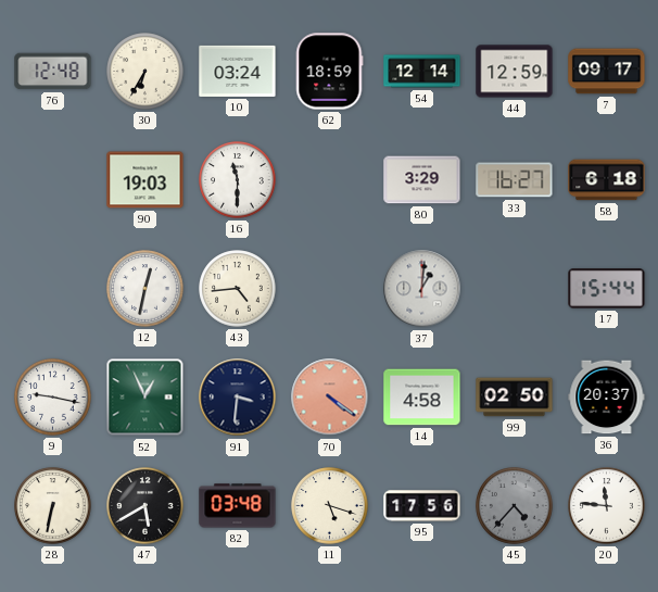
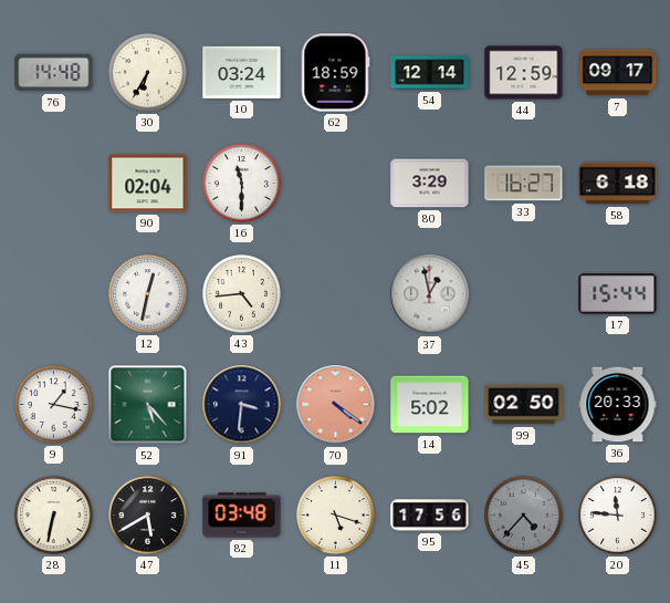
76: 12:48 -> 14:48 (54, 73)
90: 19:03 -> 02:04 (148, 184)
37: 1:01 -> 12:58 (430, 294)
9: 9:17 -> 1:17 (54, 405)
52: 12:56 -> 5:23 (148, 405)
14: 4:58 -> 5:02 (430, 405)
36: 20:37 -> 20:33 (618, 405)
